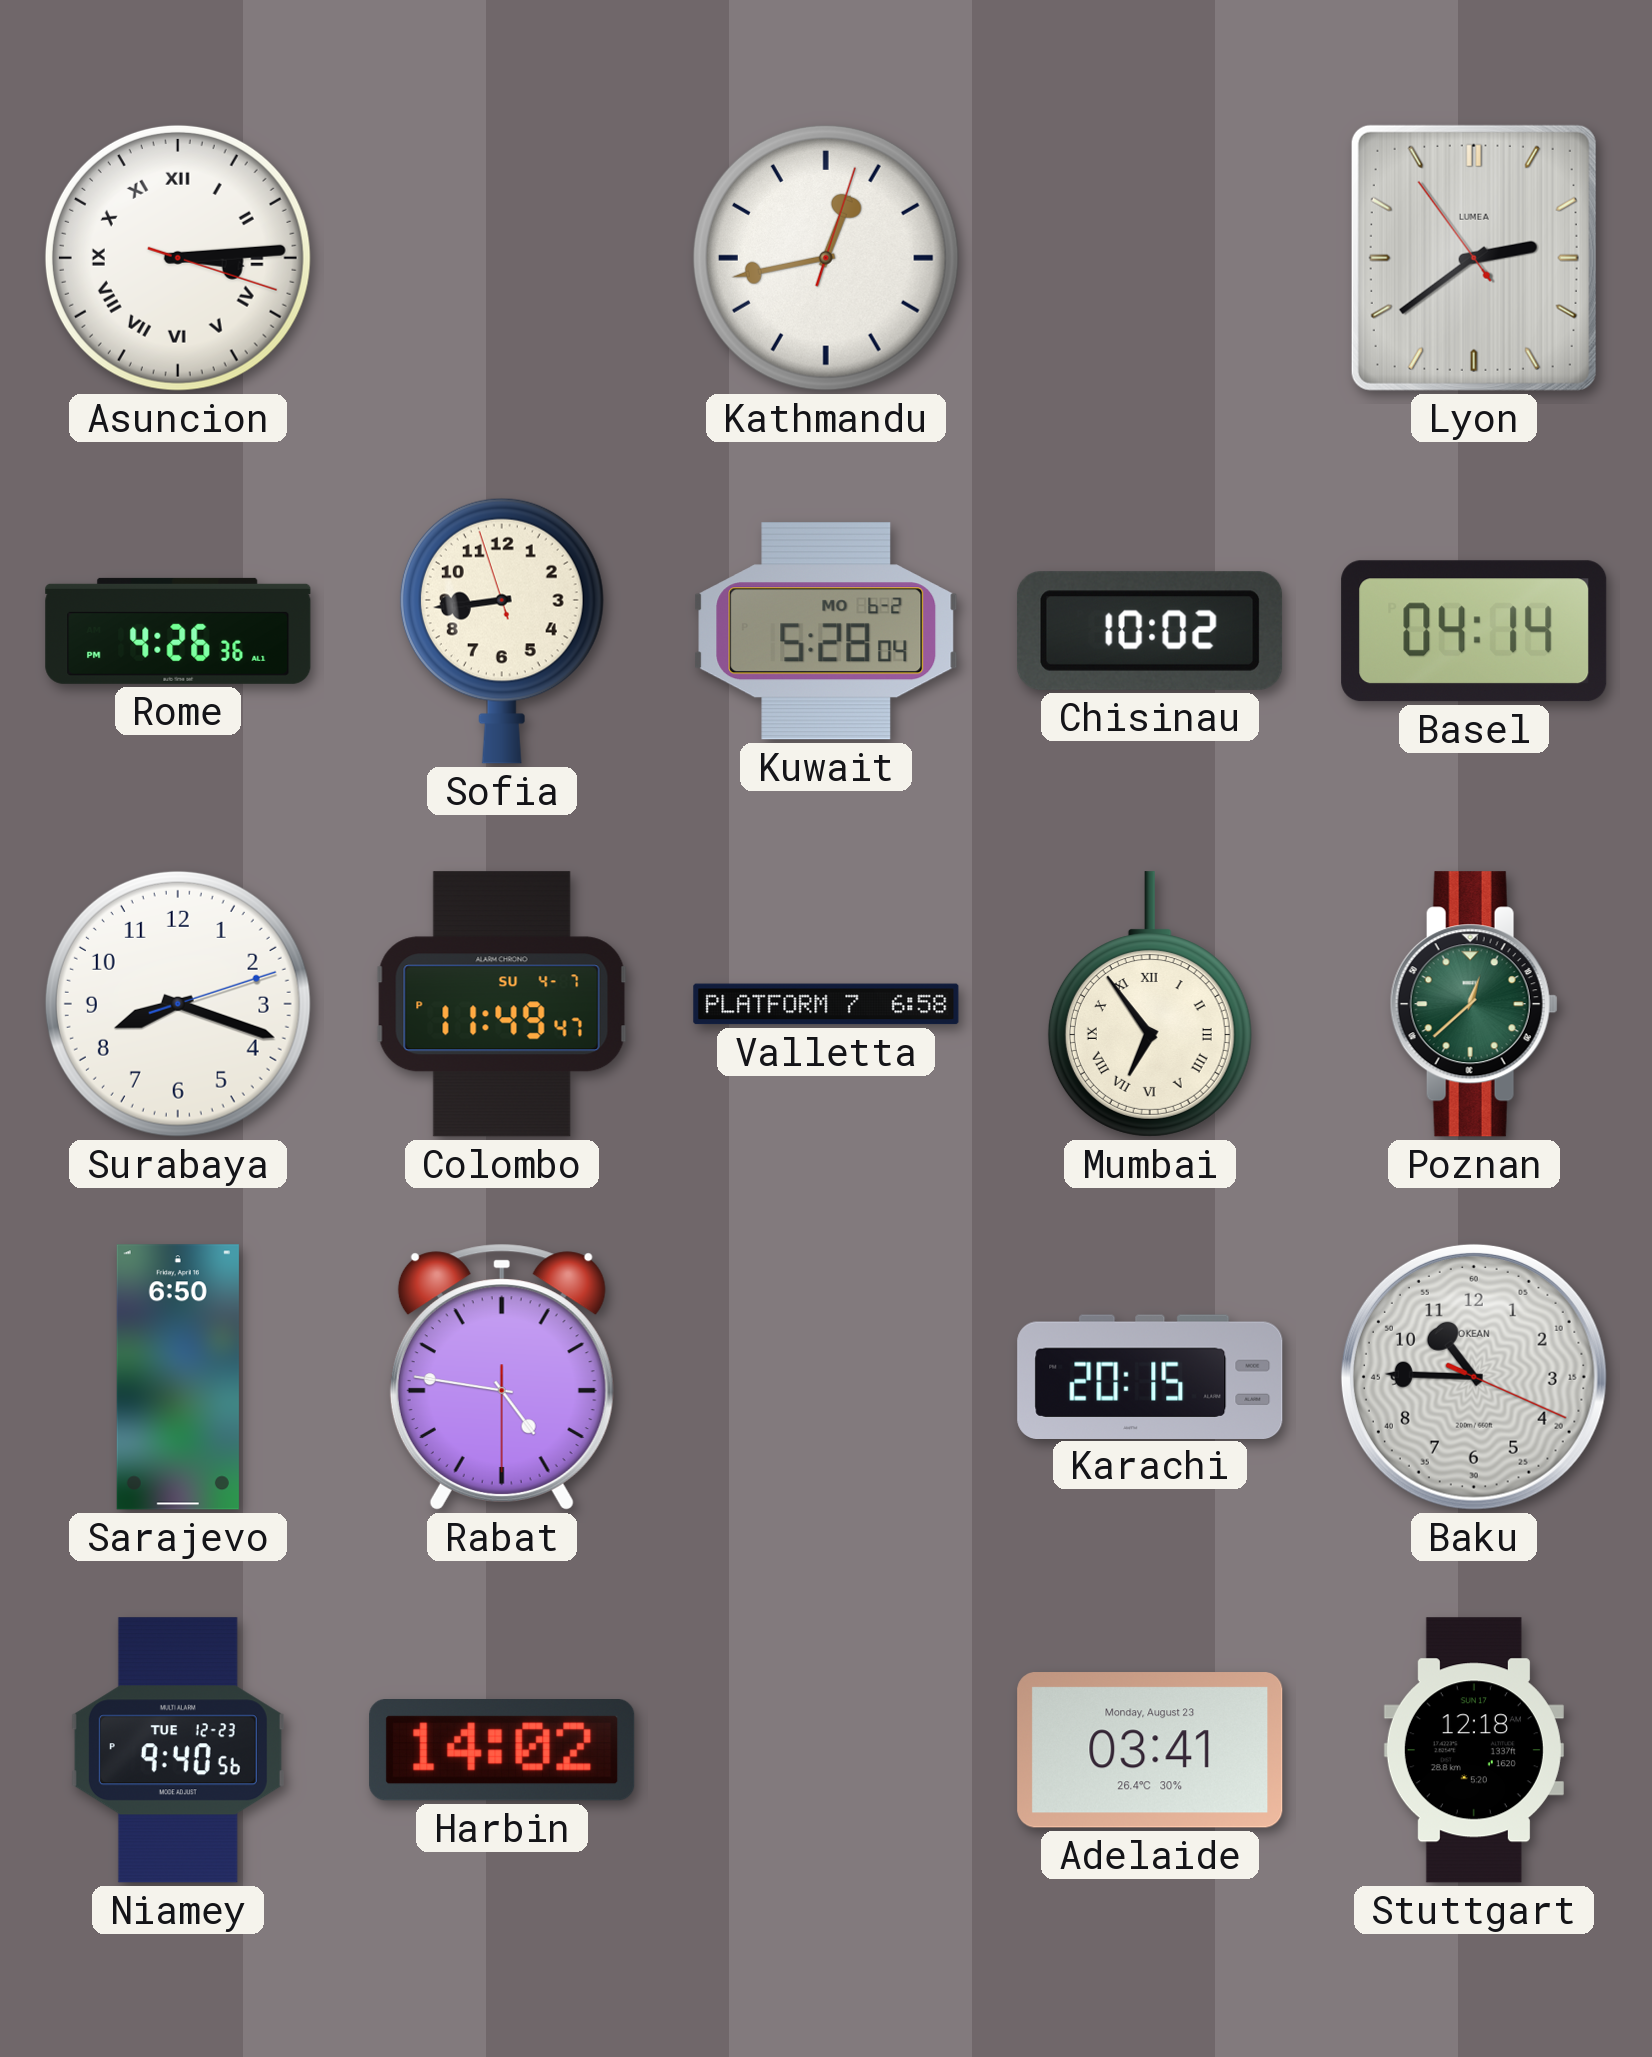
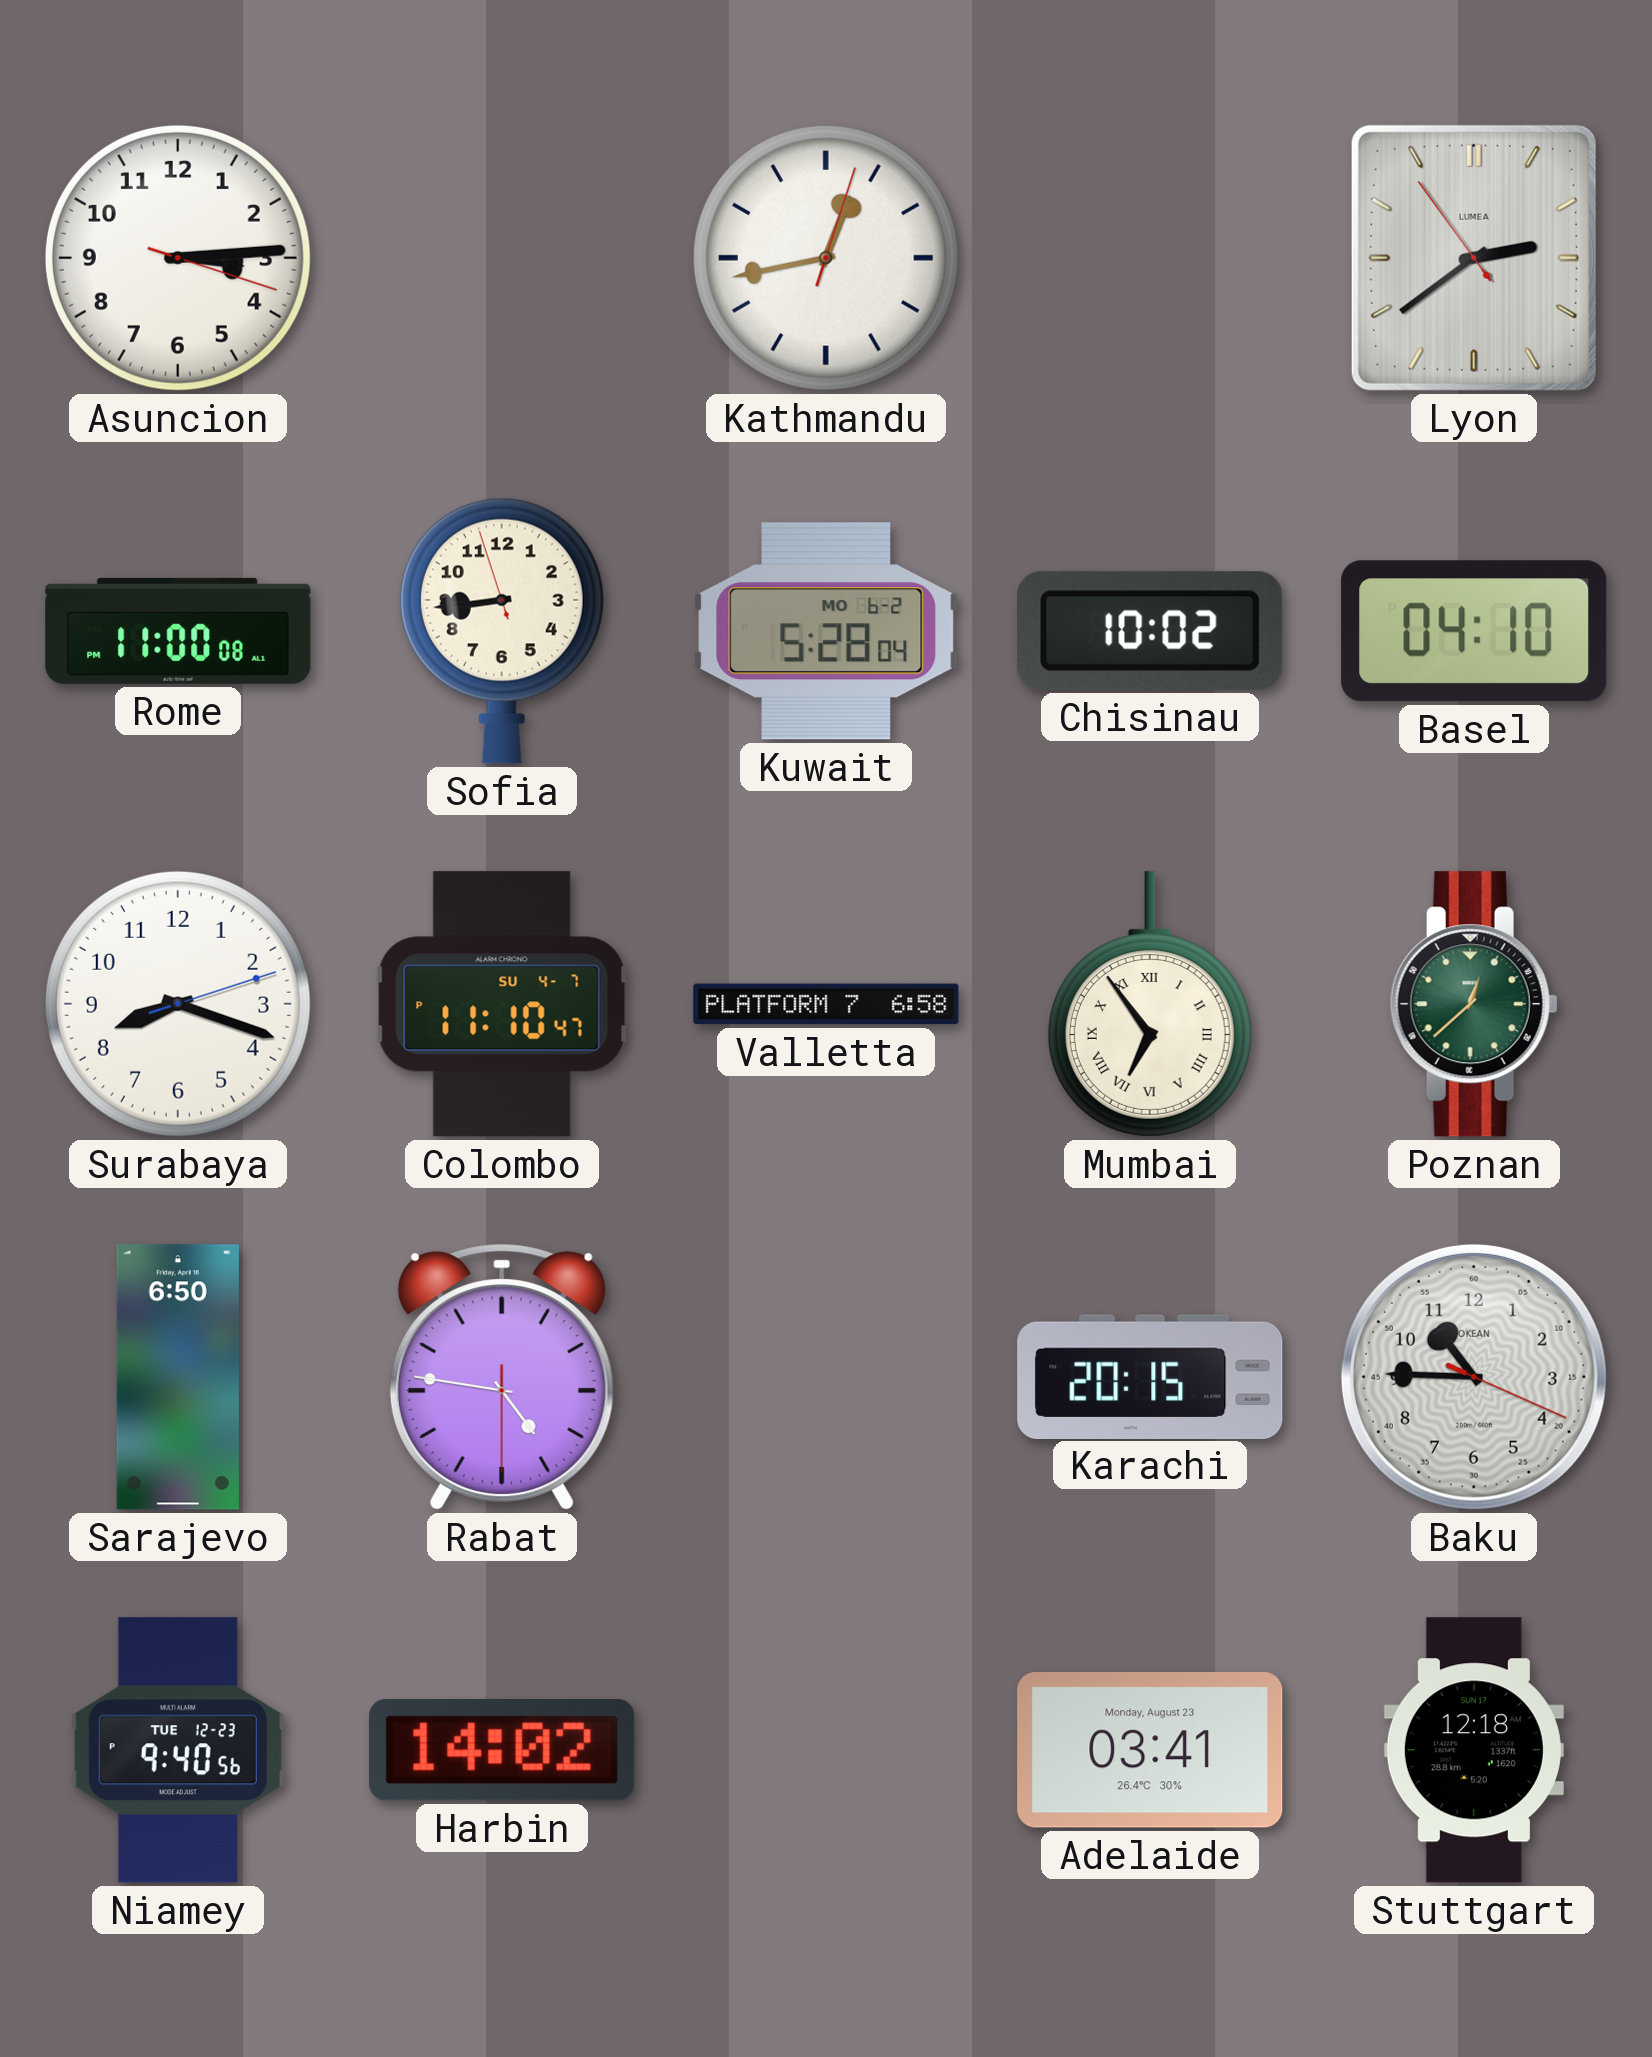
Asuncion numerals: Roman -> Arabic (178, 258)
Rome: 4:26 -> 11:00 (178, 631)
Basel: 04:14 -> 04:10 (1474, 631)
Colombo: 11:49 -> 11:10 (502, 1004)
